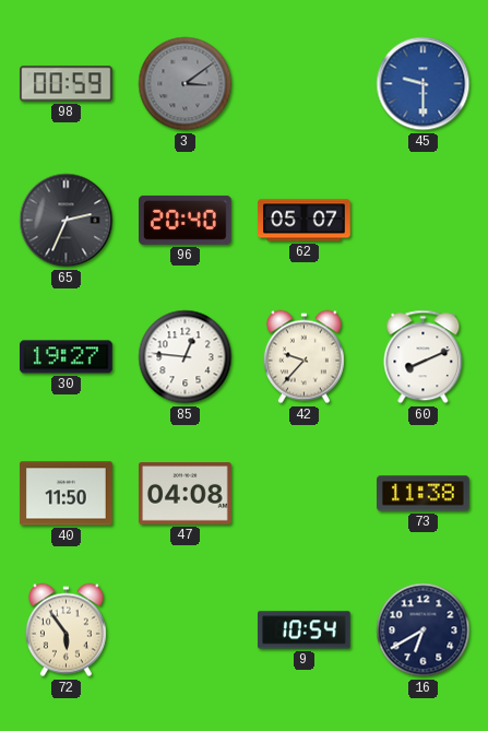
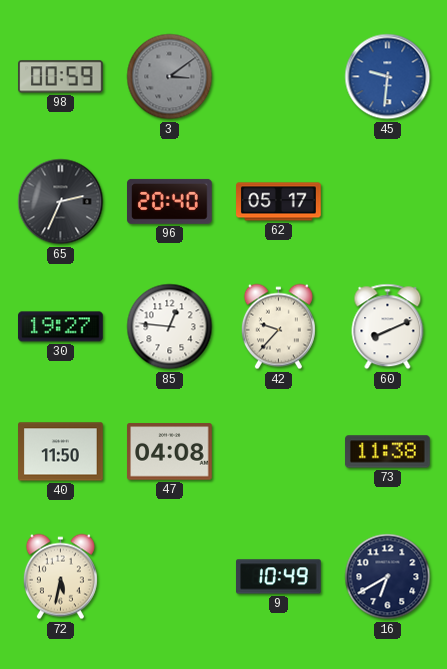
45: 9:30 -> 9:31 (388, 77)
62: 05:07 -> 05:17 (279, 202)
72: 5:54 -> 5:32 (60, 577)
9: 10:54 -> 10:49 (279, 577)
